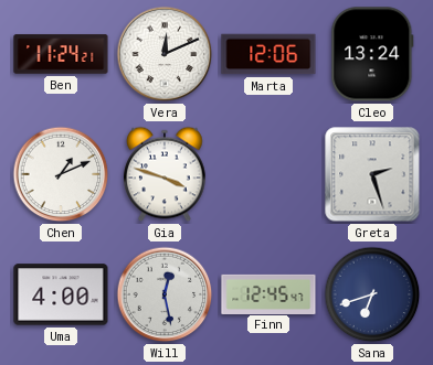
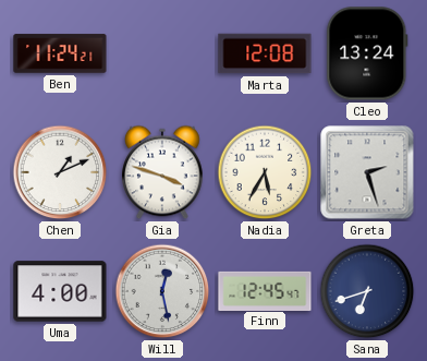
Vera: 12:11 -> none (165, 54)
Marta: 12:06 -> 12:08 (265, 53)
Nadia: none -> 5:35 (265, 172)
